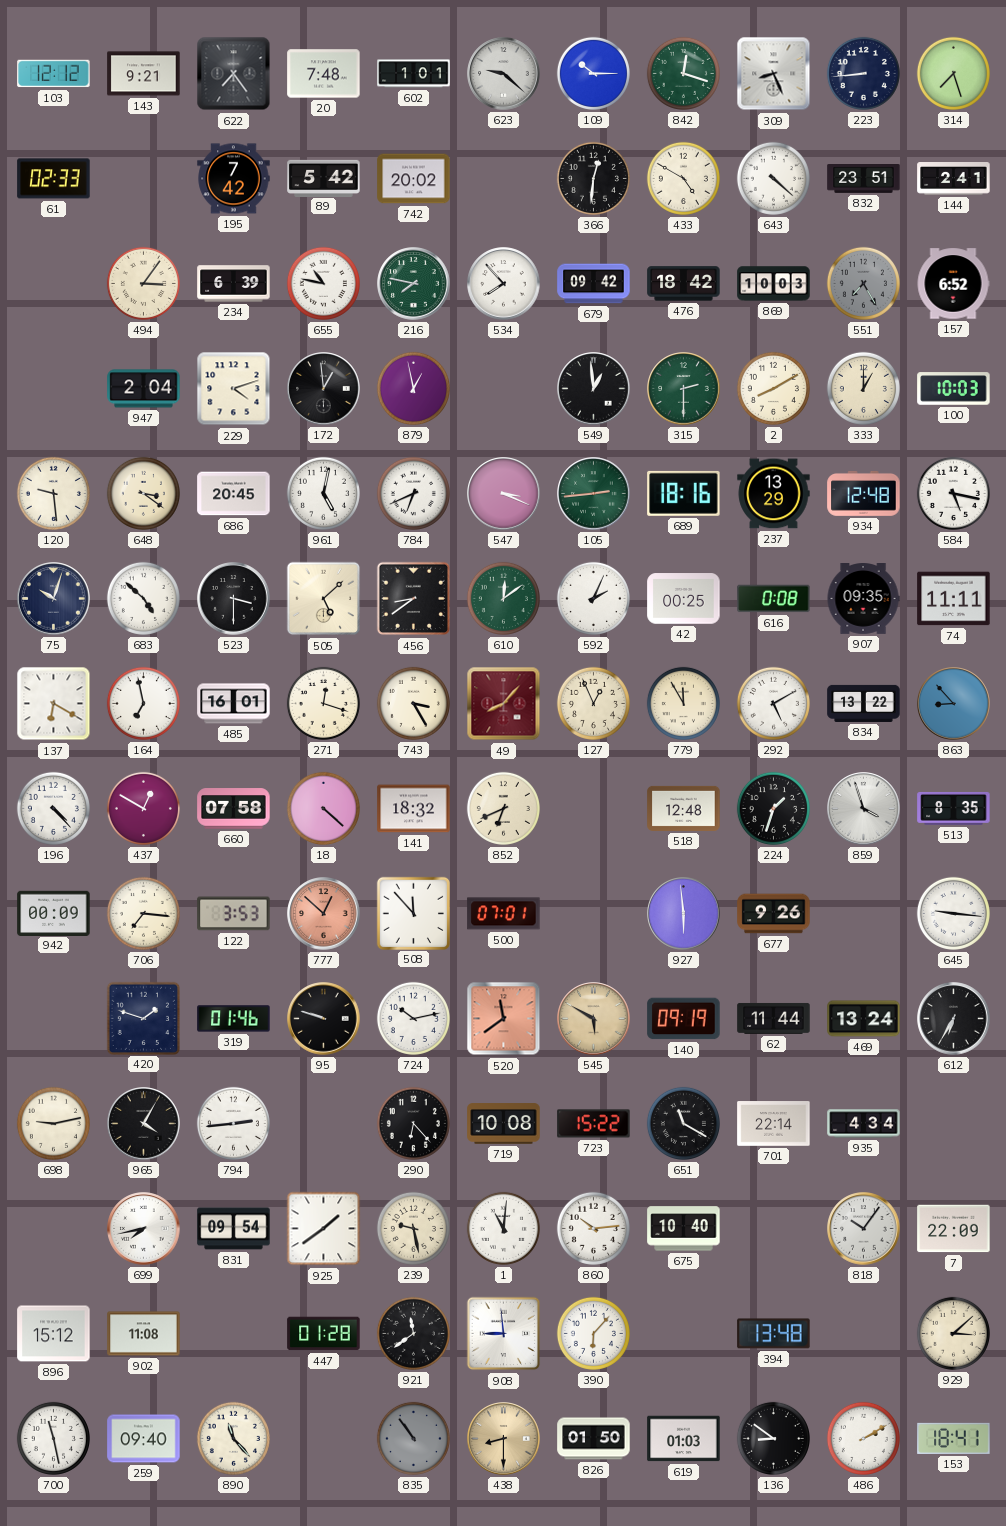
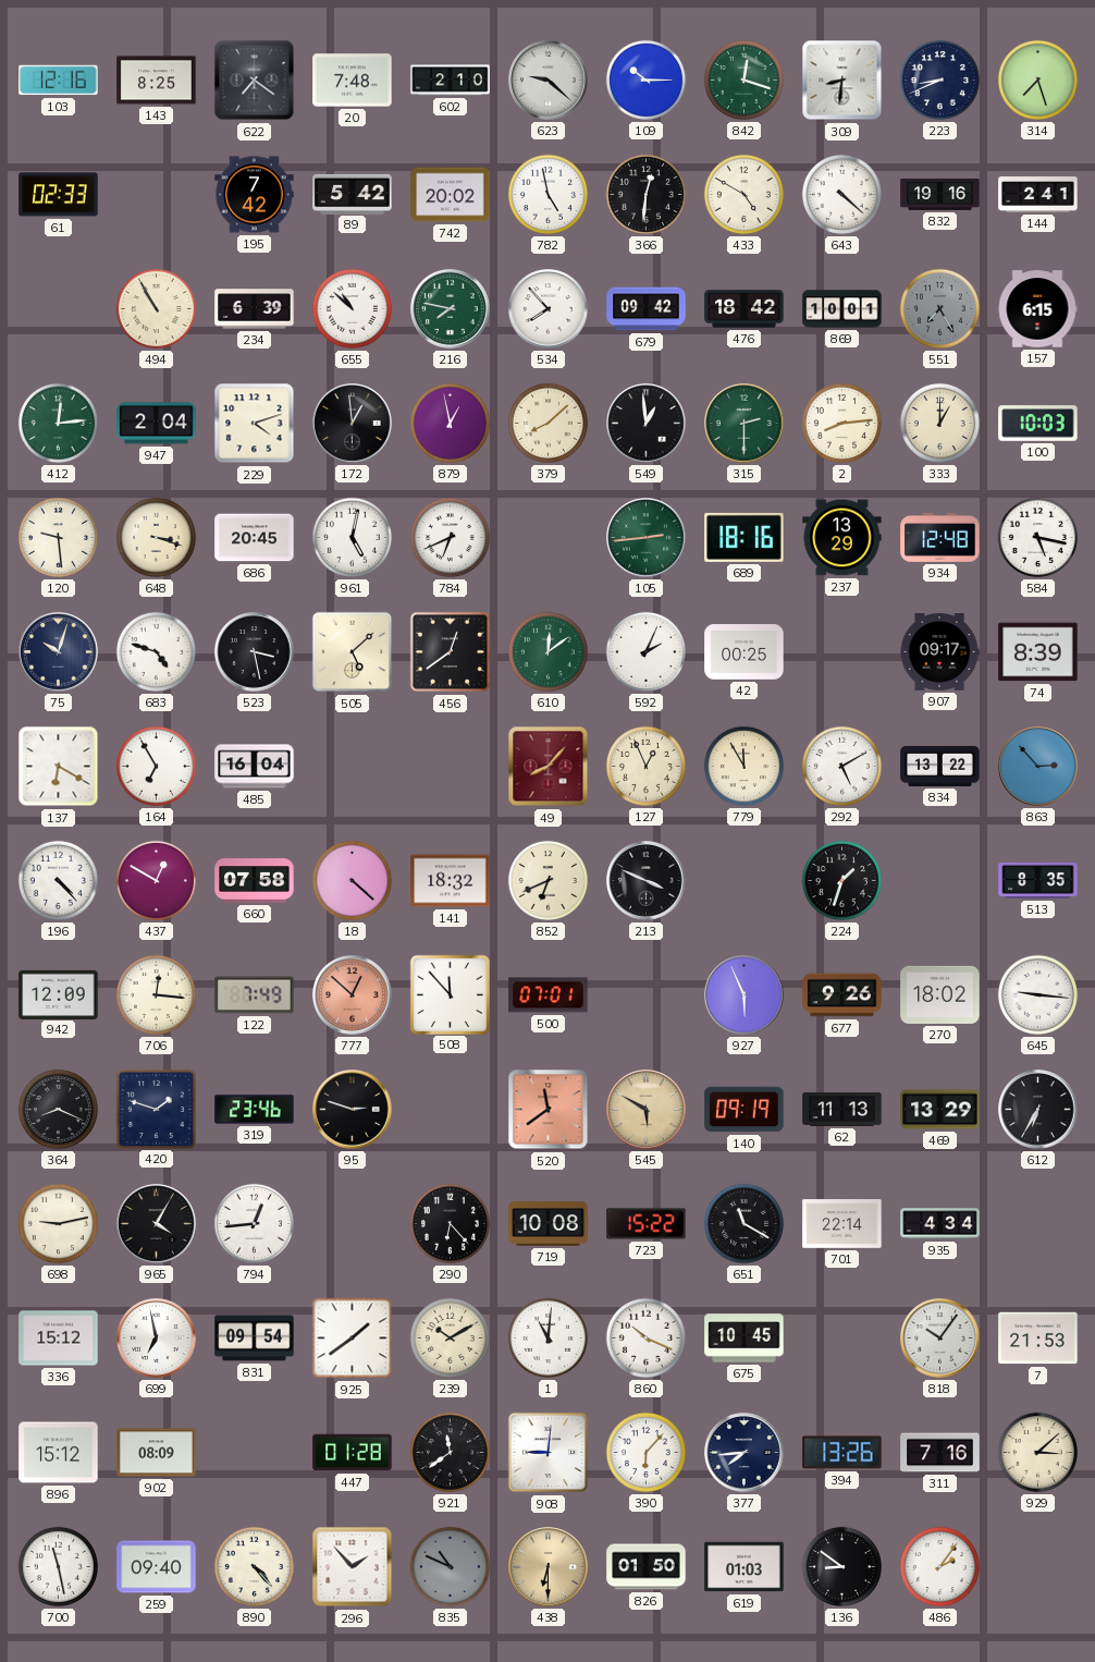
103: 12:12 -> 12:16 (59, 81)
143: 9:21 -> 8:25 (157, 81)
622: 7:24 -> 7:21 (255, 81)
602: 1:01 -> 2:10 (451, 81)
309: 8:26 -> 8:31 (842, 81)
223: 8:44 -> 8:41 (939, 80)
782: none -> 4:58 (547, 194)
832: 23:51 -> 19:16 (940, 195)
494: 3:06 -> 10:55 (156, 308)
655: 10:47 -> 10:52 (352, 308)
869: 10:03 -> 10:01 (842, 309)
157: 6:52 -> 6:15 (1037, 309)
412: none -> 12:14 (58, 423)
379: none -> 8:08 (547, 423)
2: 8:10 -> 8:14 (841, 423)
648: 3:21 -> 3:18 (156, 537)
547: 3:19 -> none (504, 494)
683: 4:52 -> 4:48 (156, 651)
523: 3:30 -> 3:28 (255, 652)
456: 8:39 -> 12:39 (451, 652)
616: 0:08 -> none (774, 599)
907: 09:35 -> 09:17 (939, 652)
74: 11:11 -> 8:39 (1038, 652)
164: 6:58 -> 6:55 (156, 766)
485: 16:01 -> 16:04 (255, 767)
271: 12:18 -> none (323, 703)
743: 3:25 -> none (413, 703)
863: 8:53 -> 2:53 (1038, 767)
213: none -> 3:49 (647, 881)
518: 12:48 -> none (684, 808)
859: 3:57 -> none (864, 809)
942: 00:09 -> 12:09 (59, 994)
706: 7:16 -> 12:16 (156, 994)
122: 3:53 -> 7:49 (255, 995)
927: 5:59 -> 5:56 (745, 995)
270: none -> 18:02 (940, 994)
364: none -> 8:19 (58, 1109)
319: 01:46 -> 23:46 (255, 1110)
95: 9:48 -> 2:48 (353, 1110)
724: 10:13 -> none (413, 1018)
62: 11:44 -> 11:13 (842, 1109)
469: 13:24 -> 13:29 (940, 1110)
794: 2:44 -> 12:44 (254, 1223)
336: none -> 15:12 (59, 1339)
699: 7:43 -> 6:58 (157, 1339)
239: 9:28 -> 10:10 (450, 1337)
860: 10:14 -> 10:19 (645, 1337)
675: 10:40 -> 10:45 (745, 1339)
7: 22:09 -> 21:53 (1038, 1339)
902: 11:08 -> 08:09 (157, 1453)
908: 8:59 -> 9:01 (549, 1453)
377: none -> 7:44 (745, 1453)
394: 13:48 -> 13:26 (842, 1453)
311: none -> 7:16 (940, 1453)
890: 11:23 -> 4:23 (254, 1566)
296: none -> 1:53 (353, 1567)
835: 10:54 -> 10:49 (450, 1566)
438: 8:30 -> 6:30 (549, 1567)
486: 2:10 -> 2:06 (939, 1566)
153: 18:41 -> none (954, 1438)
